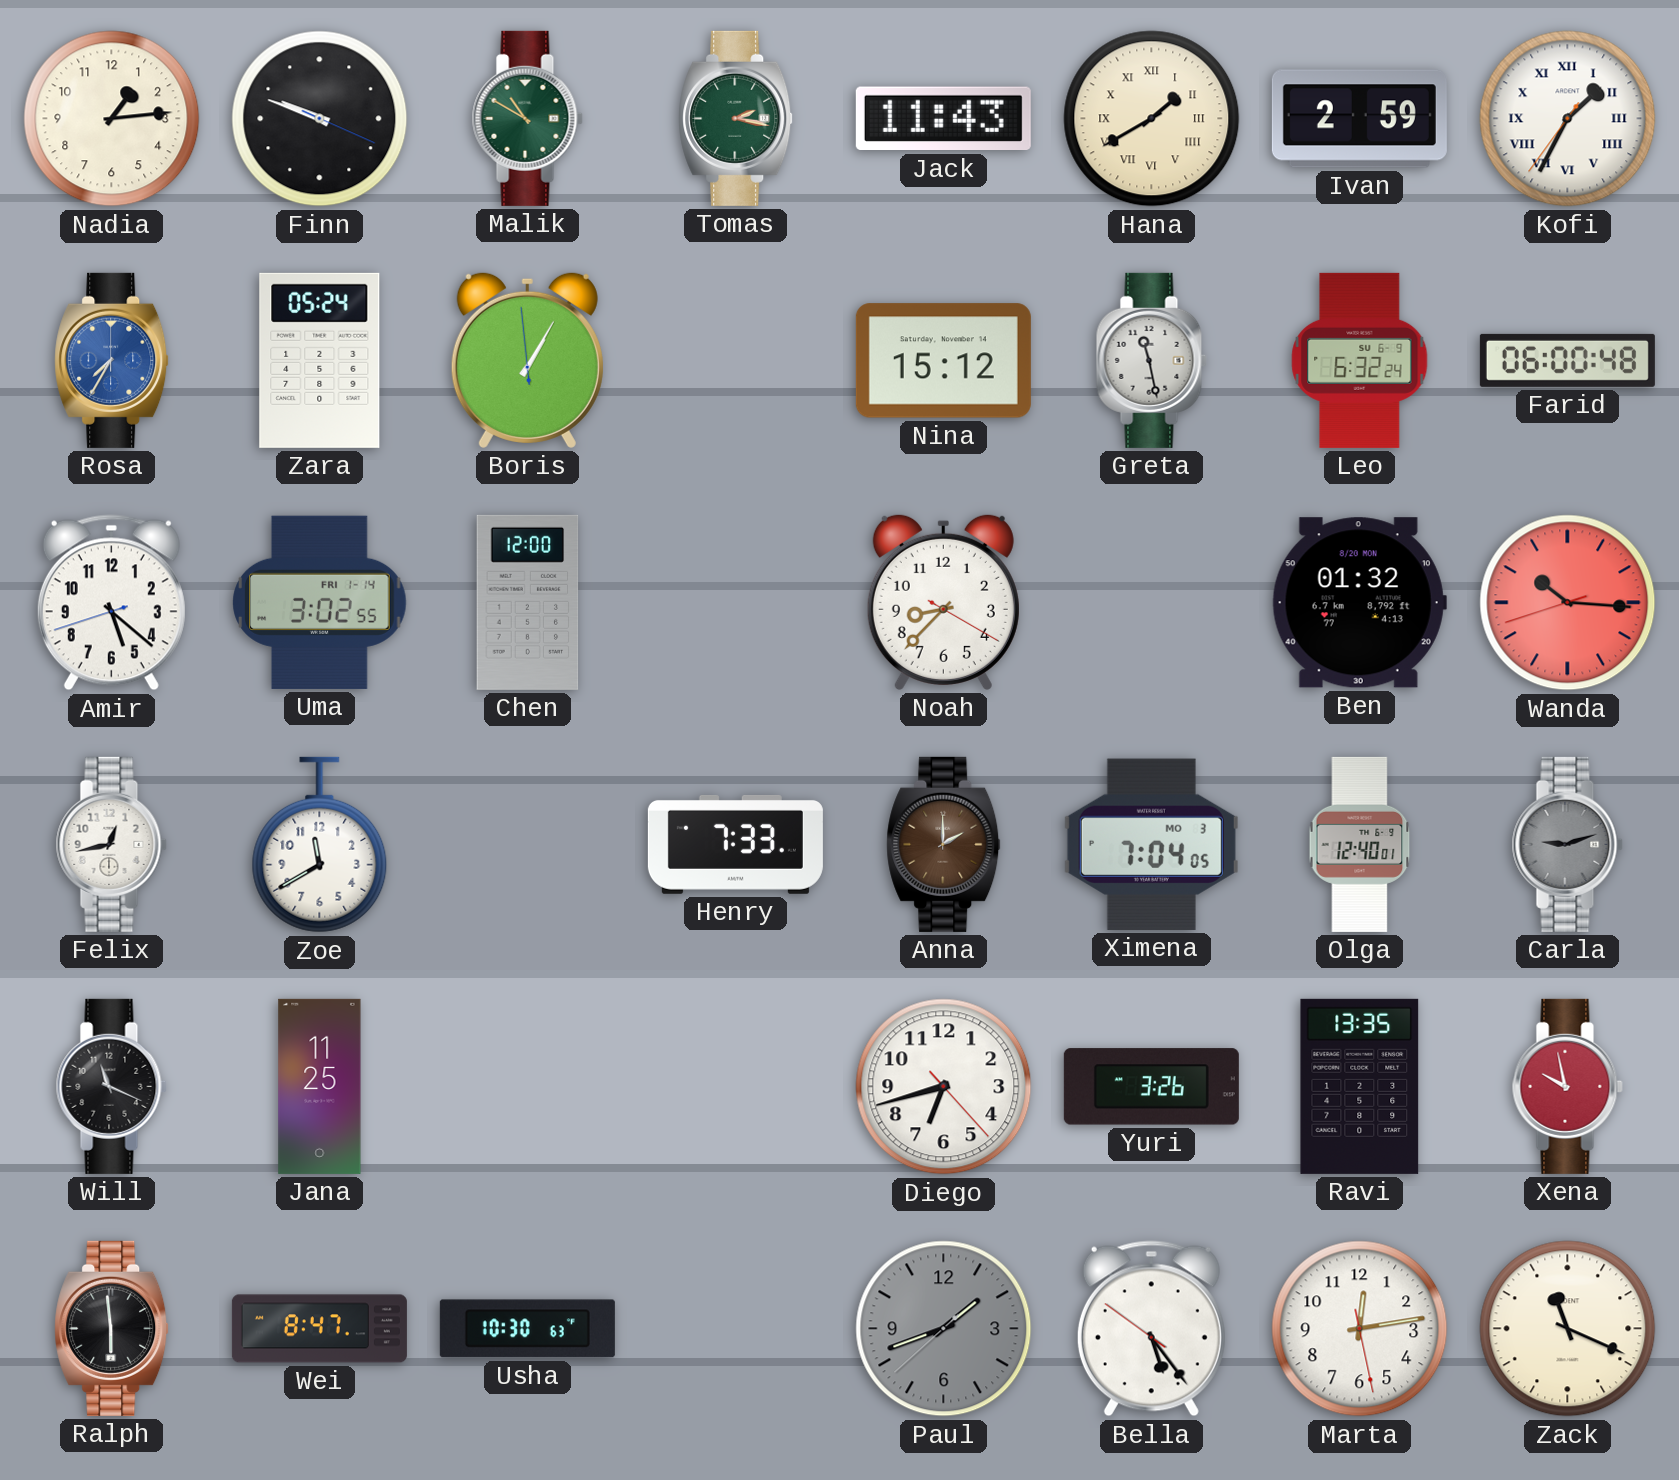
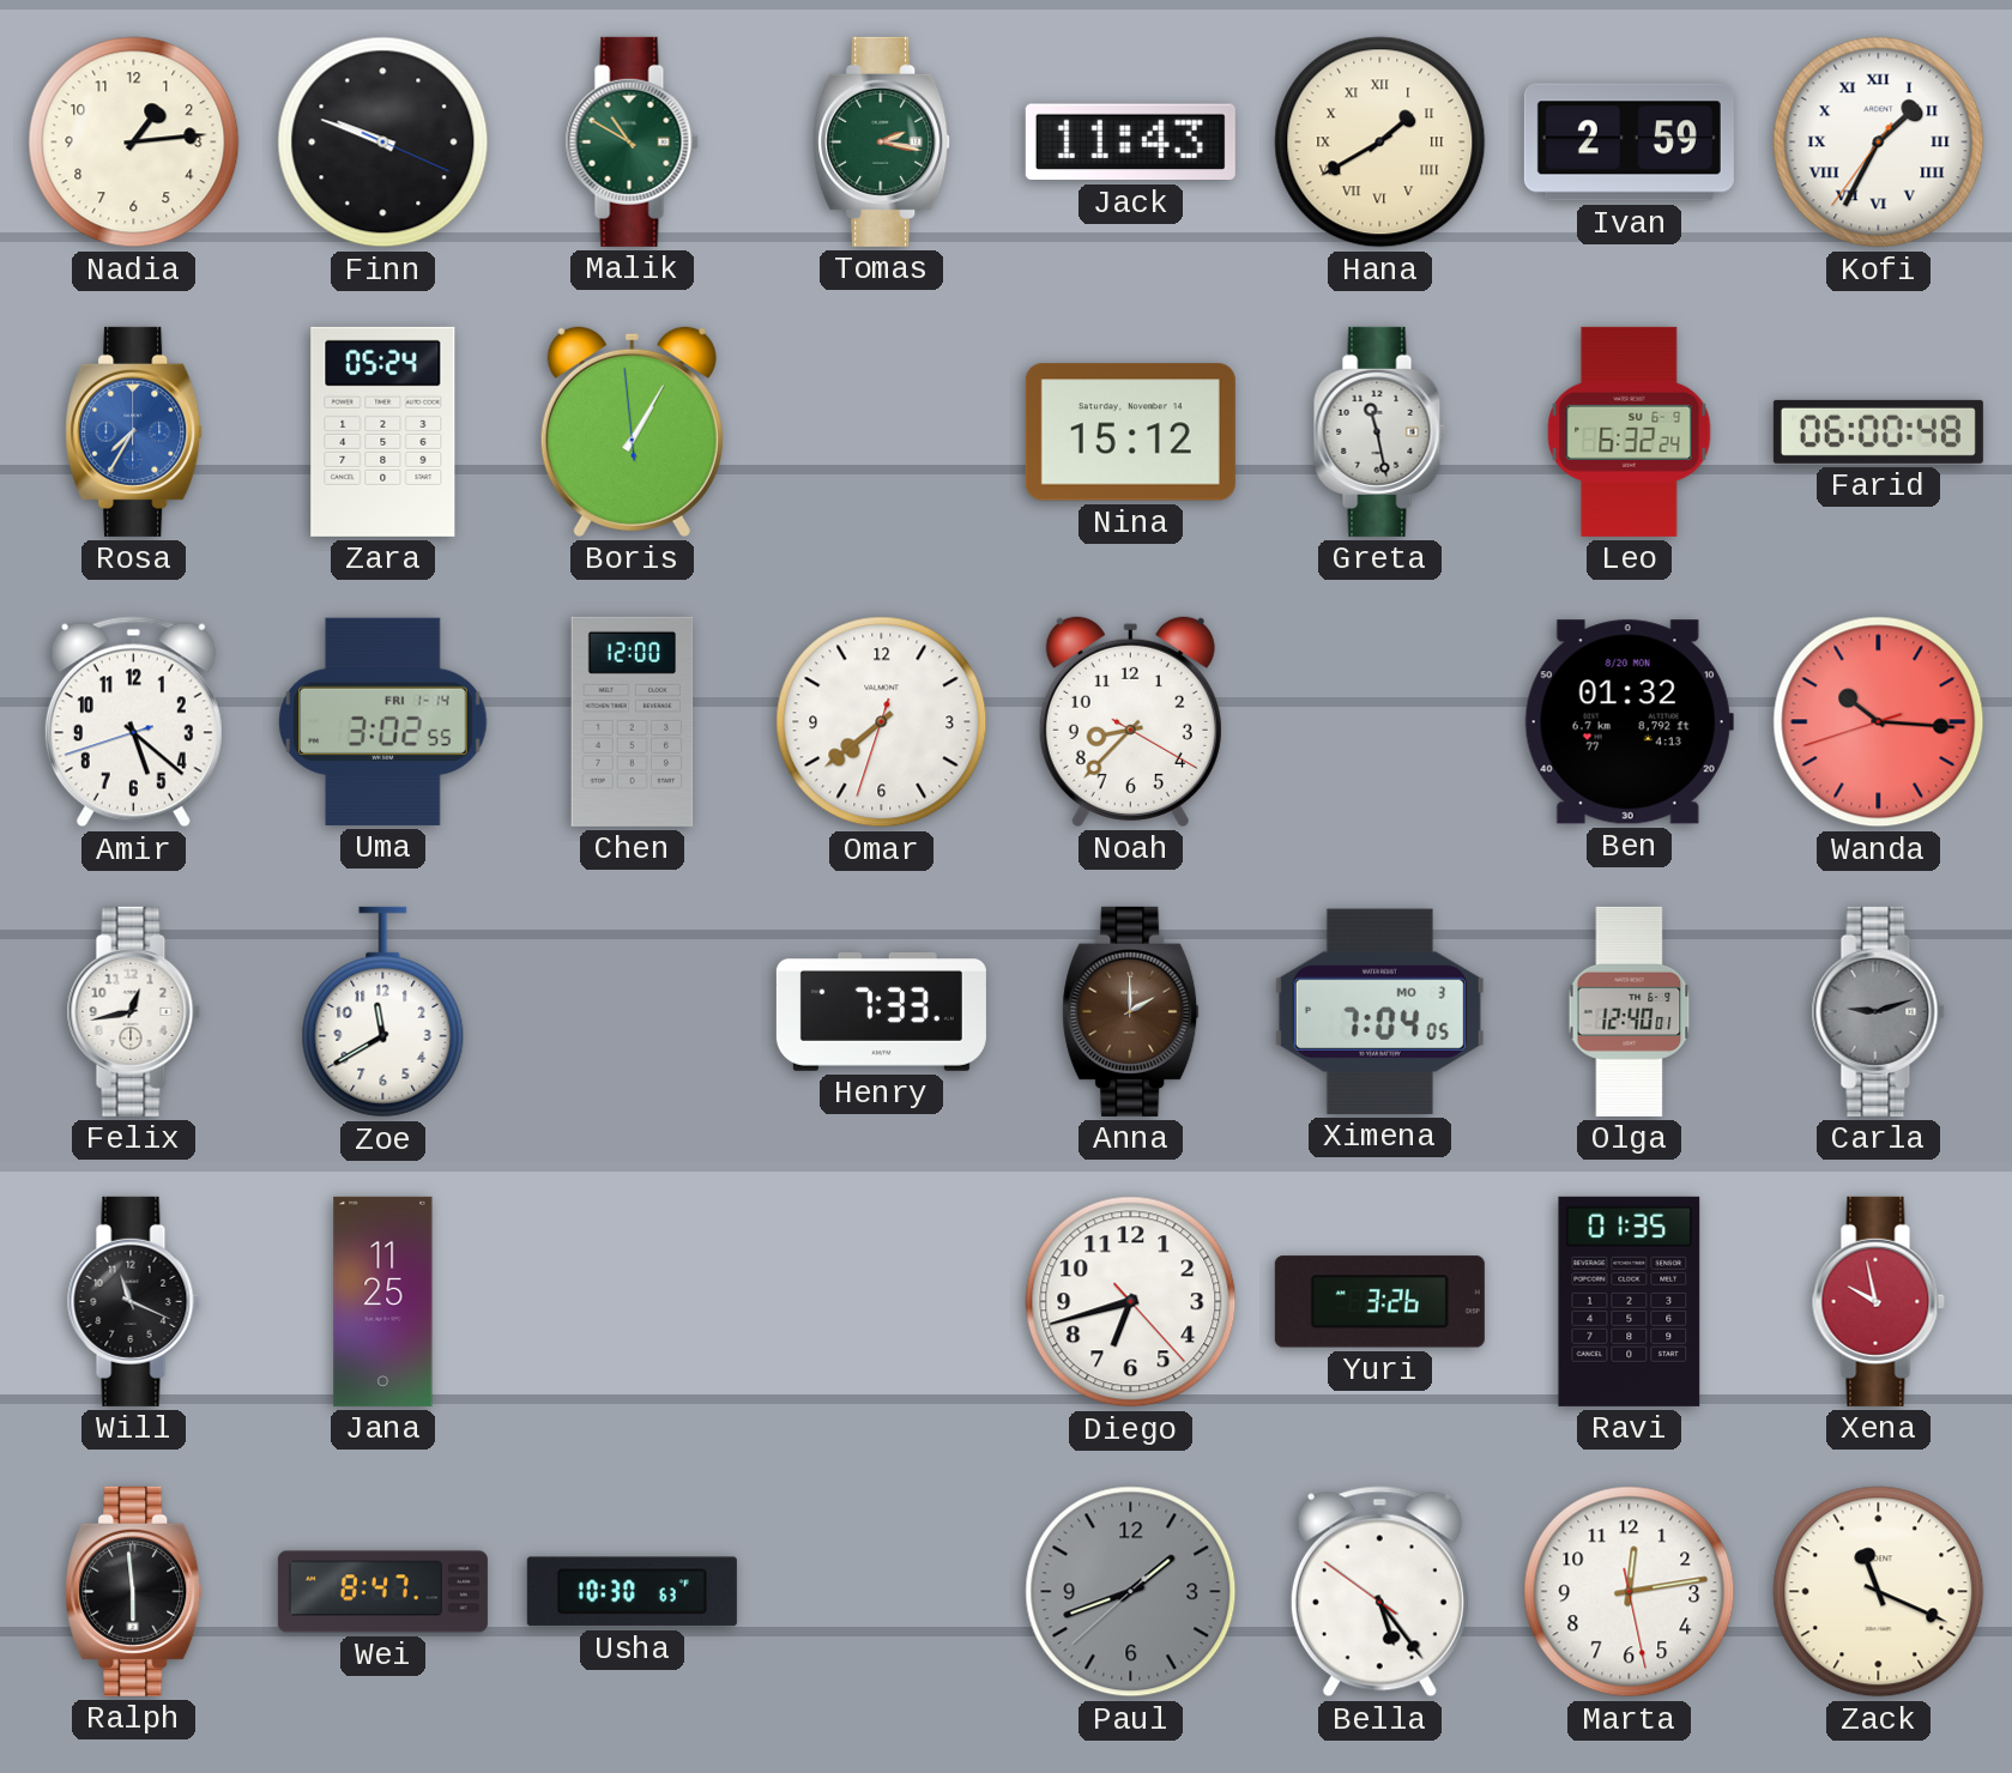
Omar: none -> 7:38 (882, 722)
Ravi: 13:35 -> 01:35 (1630, 1301)
